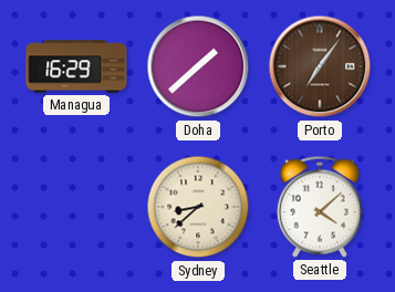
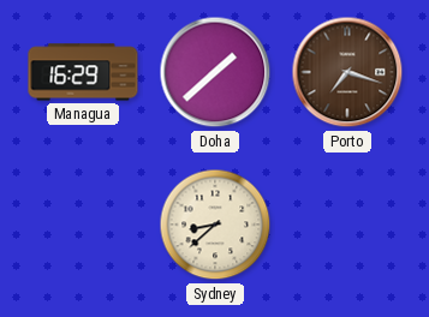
Porto: 7:06 -> 7:18 (347, 72)
Seattle: 4:08 -> none (320, 207)
